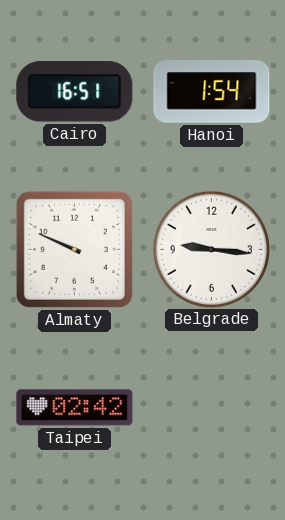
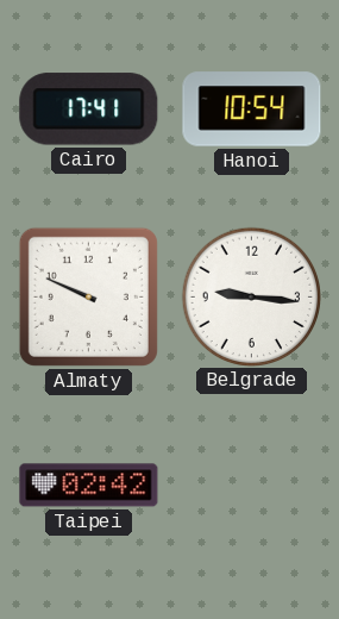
Cairo: 16:51 -> 17:41 (89, 110)
Hanoi: 1:54 -> 10:54 (252, 110)
